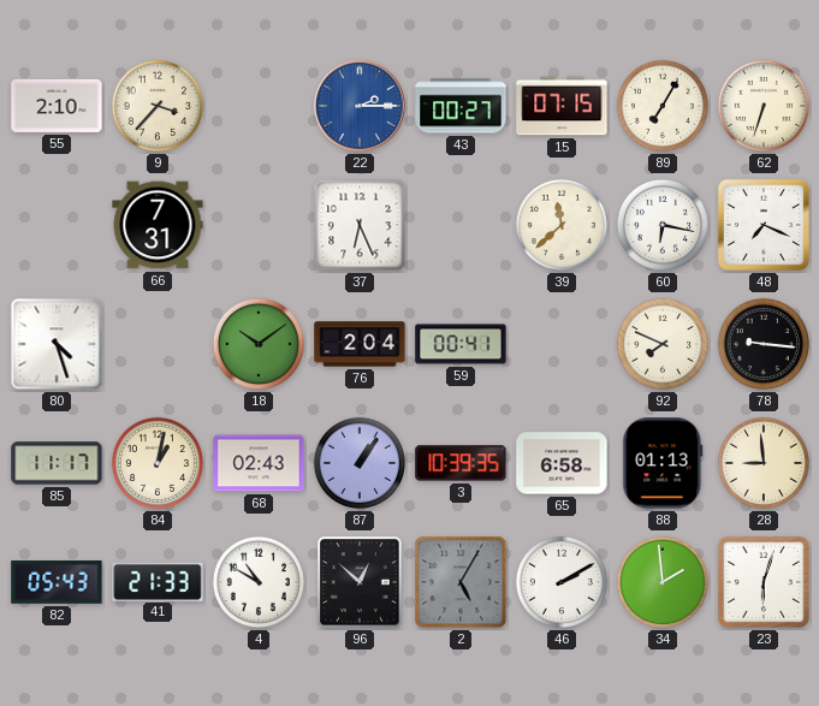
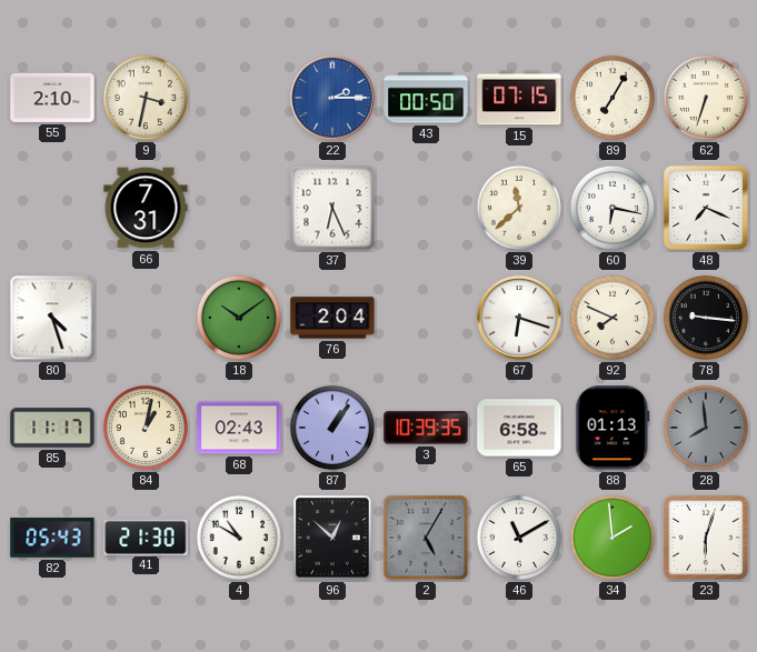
9: 3:37 -> 3:32 (146, 98)
43: 00:27 -> 00:50 (426, 98)
59: 00:41 -> none (461, 344)
67: none -> 6:18 (520, 319)
28: 8:59 -> 7:59 (706, 428)
28 dial: cream -> grey (706, 428)
41: 21:33 -> 21:30 (146, 536)
46: 2:10 -> 11:10 (519, 538)
